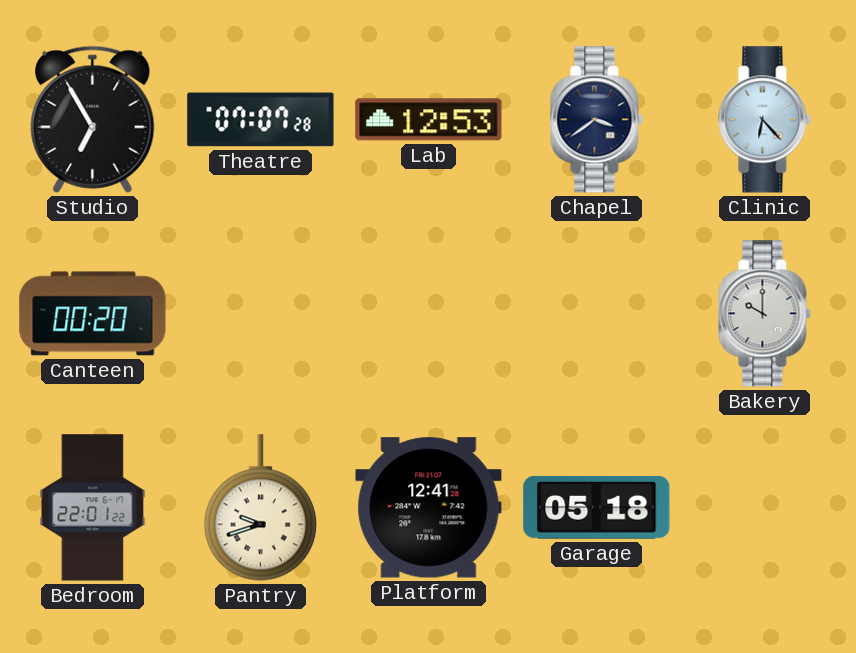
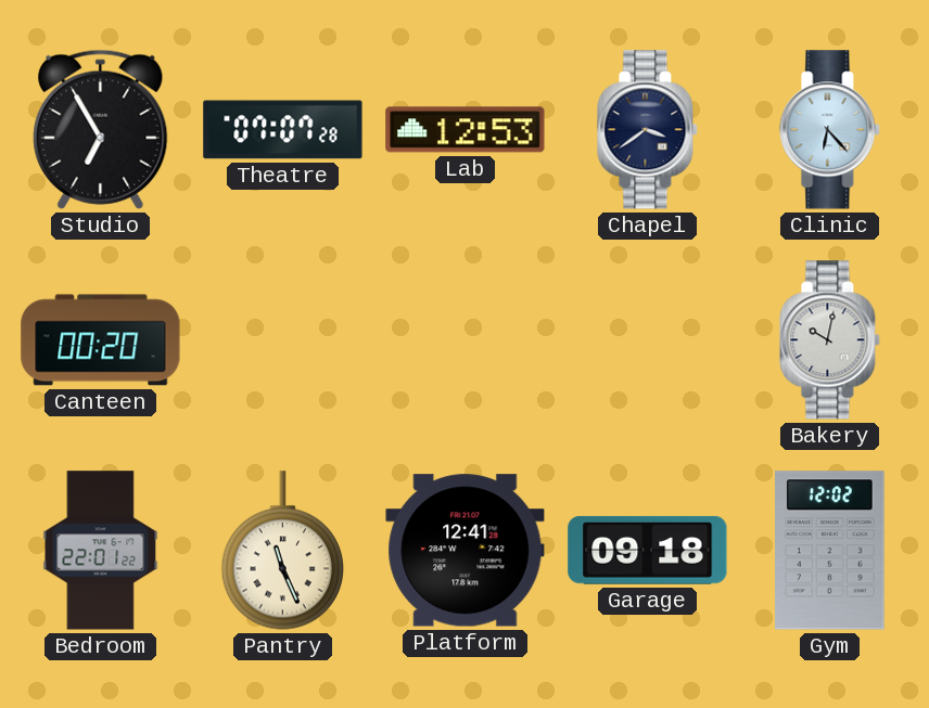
Bakery: 10:00 -> 10:02 (830, 340)
Pantry: 9:42 -> 11:26 (282, 551)
Garage: 05:18 -> 09:18 (648, 550)
Gym: none -> 12:02 (830, 551)
